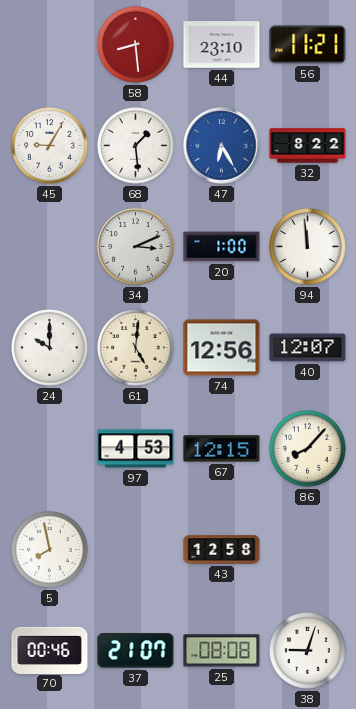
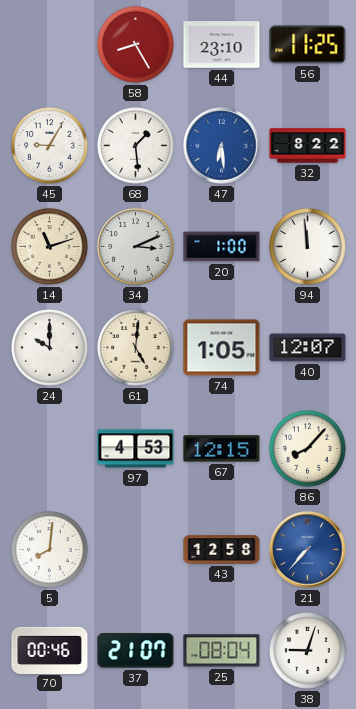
58: 8:29 -> 8:25 (136, 45)
56: 11:21 -> 11:25 (308, 45)
47: 6:25 -> 6:29 (222, 146)
14: none -> 11:12 (50, 247)
74: 12:56 -> 1:05 (222, 348)
5: 7:58 -> 8:01 (50, 550)
21: none -> 7:37 (308, 550)
25: 08:08 -> 08:04 (222, 651)
